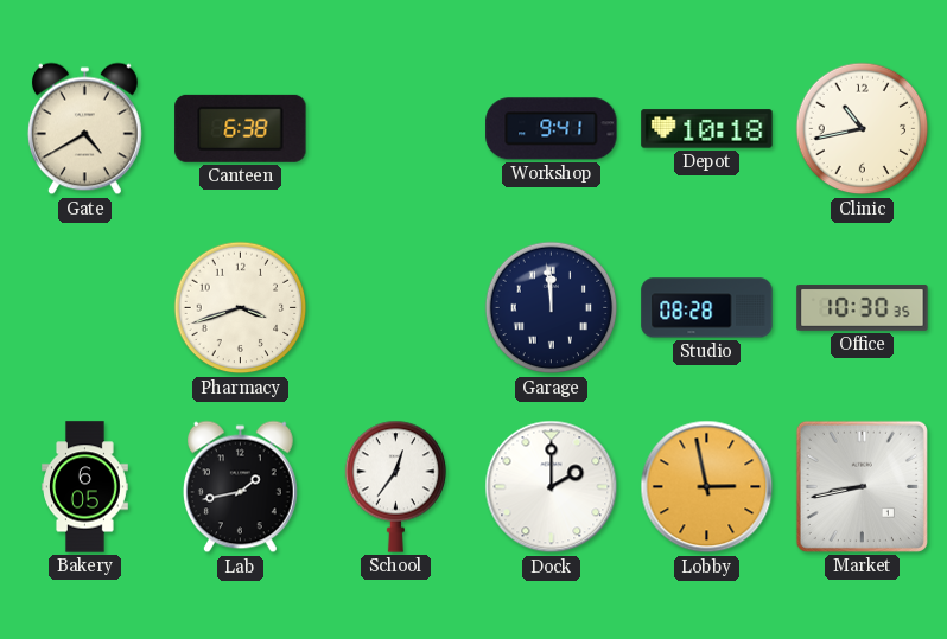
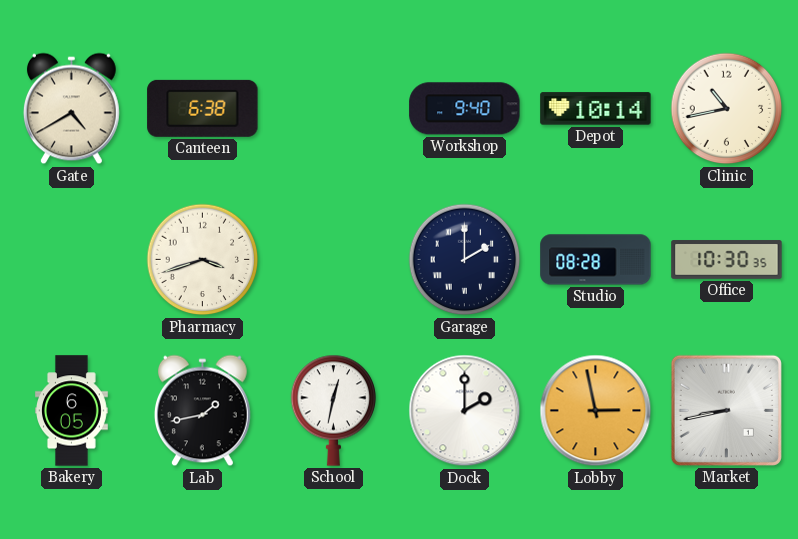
Workshop: 9:41 -> 9:40 (465, 109)
Depot: 10:18 -> 10:14 (596, 109)
Garage: 11:59 -> 2:00 (465, 260)
School: 12:36 -> 12:32 (334, 410)
